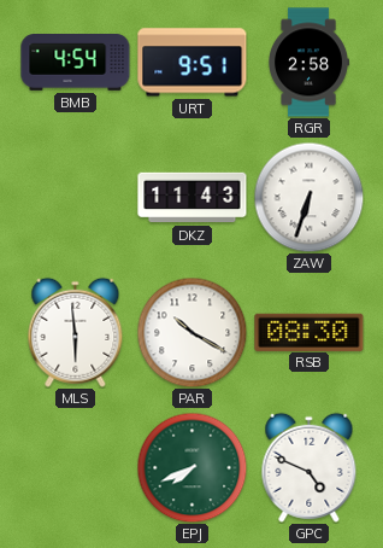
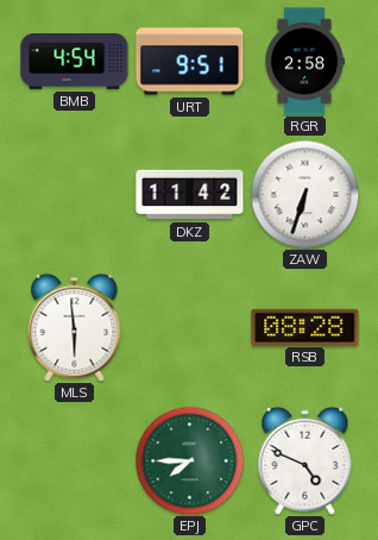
DKZ: 11:43 -> 11:42 (190, 195)
PAR: 10:20 -> none (191, 332)
RSB: 08:30 -> 08:28 (305, 327)
EPJ: 7:41 -> 7:45 (189, 460)
